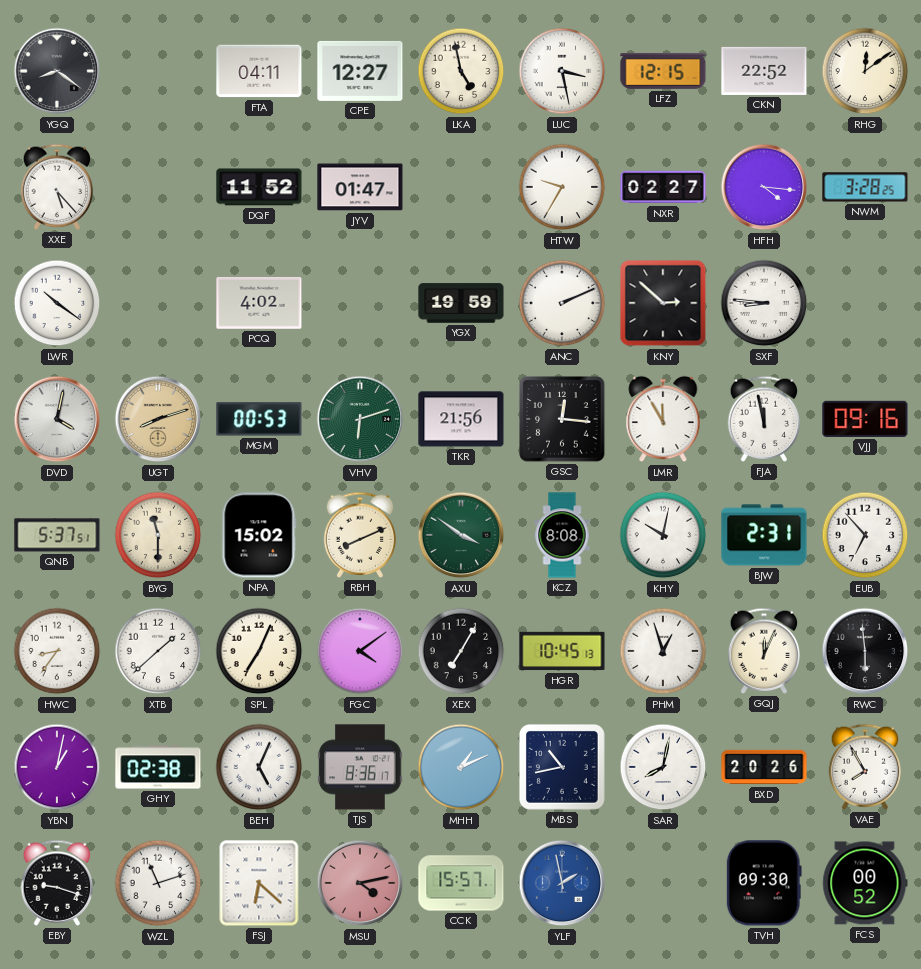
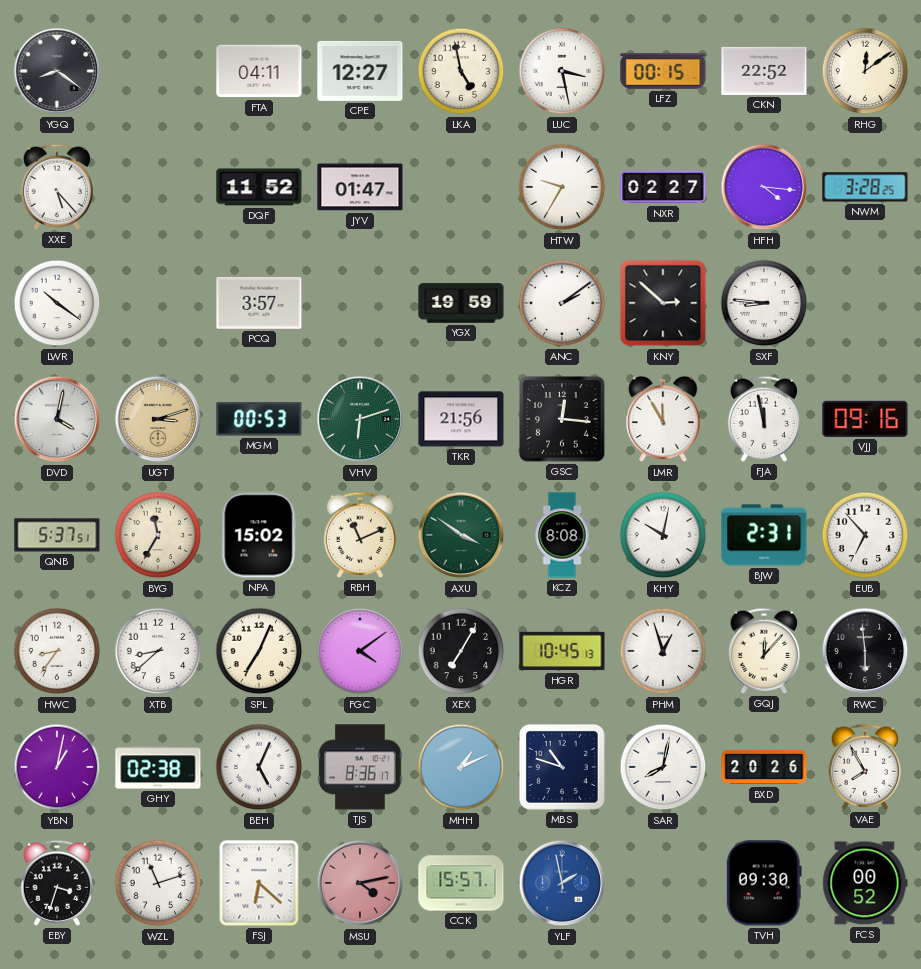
LFZ: 12:15 -> 00:15 (663, 71)
PCQ: 4:02 -> 3:57 (259, 303)
ANC: 2:11 -> 2:09 (562, 303)
UGT: 8:12 -> 3:12 (158, 419)
BYG: 11:30 -> 11:35 (158, 535)
RBH: 8:11 -> 11:11 (360, 535)
XTB: 1:38 -> 8:38 (158, 651)
GQJ: 12:04 -> 12:07 (764, 651)
MBS: 10:43 -> 10:48 (562, 767)
EBY: 9:18 -> 3:33 (57, 883)
